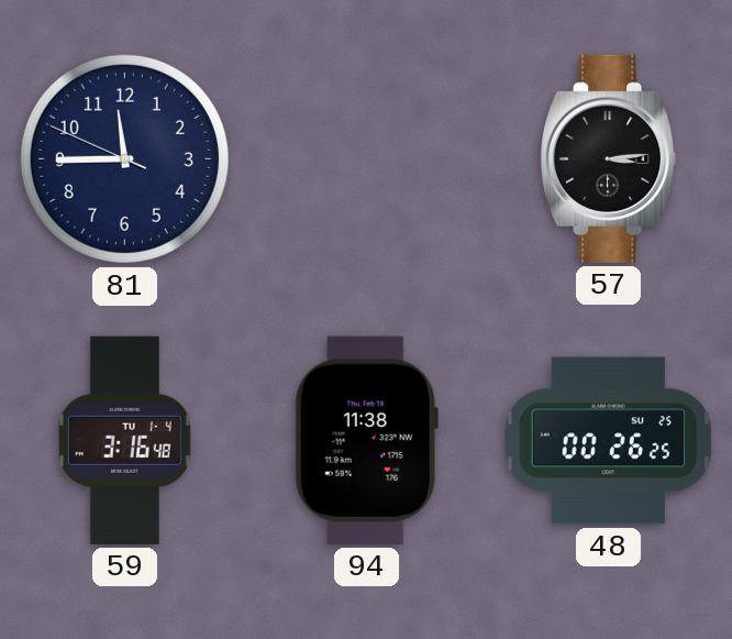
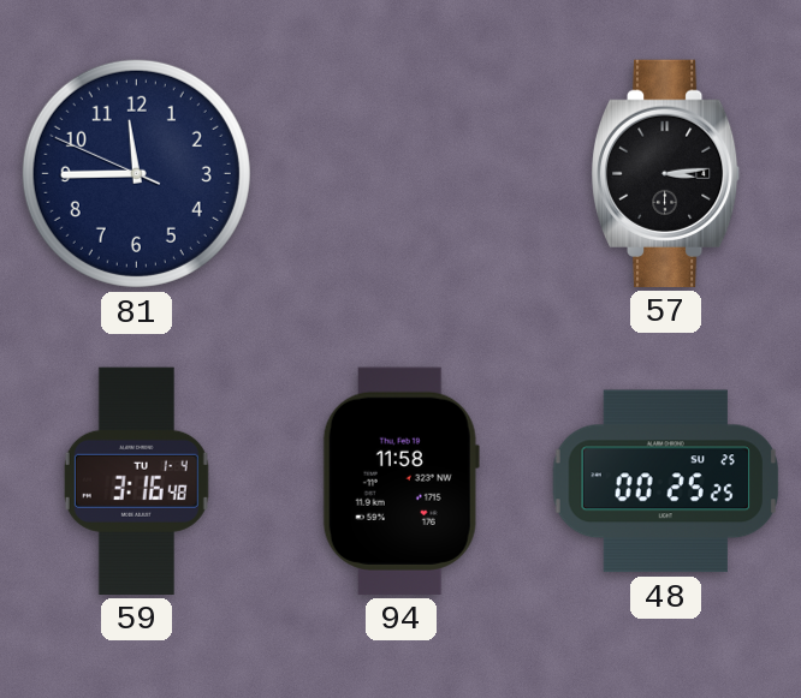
94: 11:38 -> 11:58 (400, 481)
48: 00:26 -> 00:25 (665, 482)
